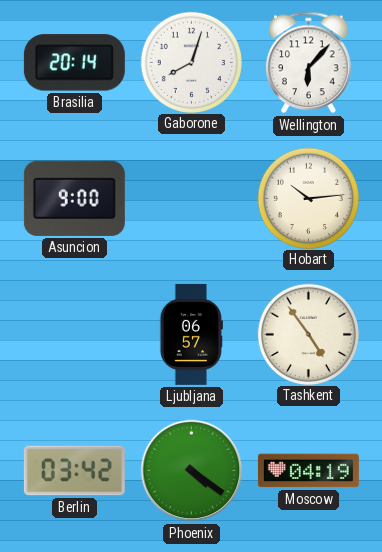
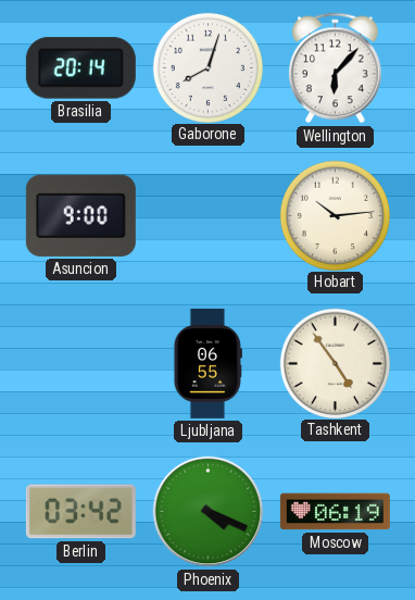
Ljubljana: 06:57 -> 06:55 (207, 363)
Phoenix: 4:21 -> 4:19 (209, 512)
Moscow: 04:19 -> 06:19 (335, 512)
